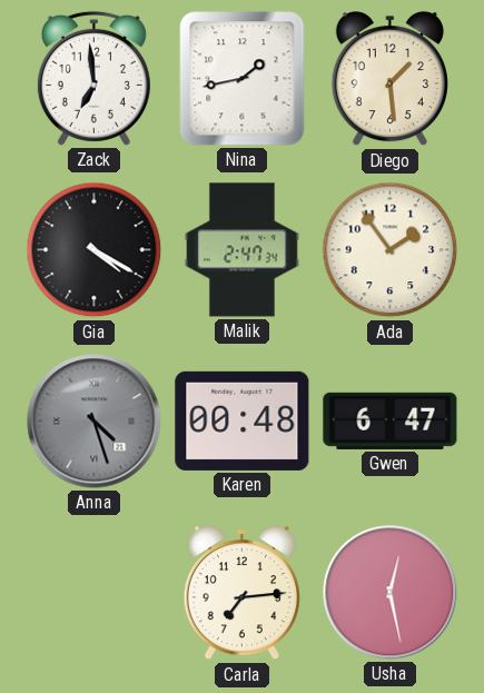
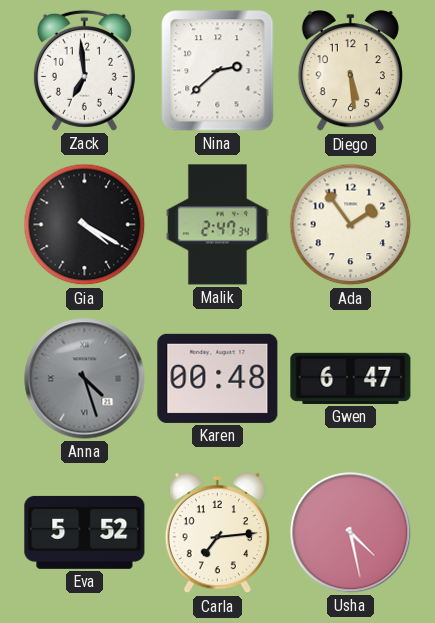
Nina: 1:43 -> 2:38 (218, 71)
Diego: 1:29 -> 5:29 (350, 72)
Eva: none -> 5:52 (85, 532)
Usha: 12:28 -> 4:28 (351, 533)
